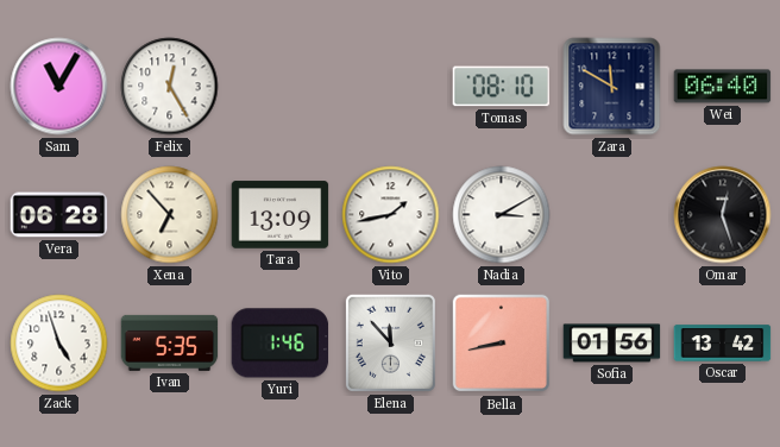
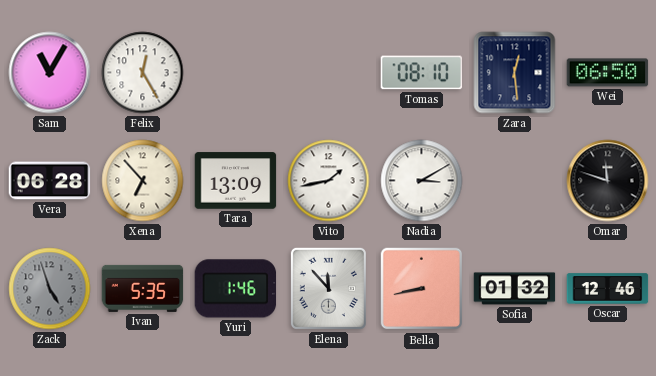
Zara: 11:50 -> 12:29 (515, 73)
Wei: 06:40 -> 06:50 (608, 73)
Omar: 12:27 -> 11:48 (608, 181)
Zack dial: white -> grey (50, 289)
Sofia: 01:56 -> 01:32 (515, 289)
Oscar: 13:42 -> 12:46 (608, 289)
